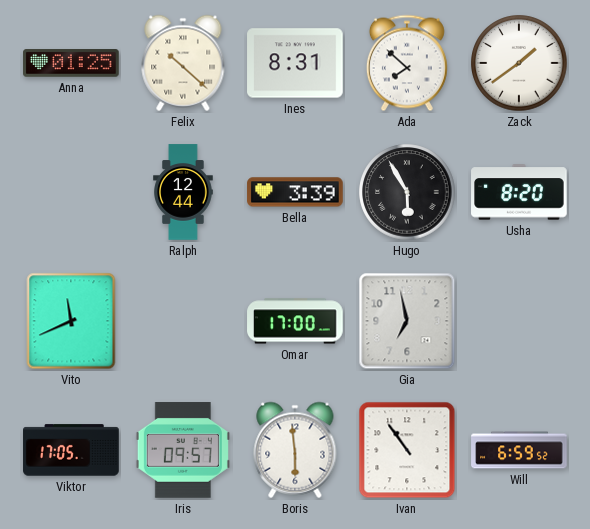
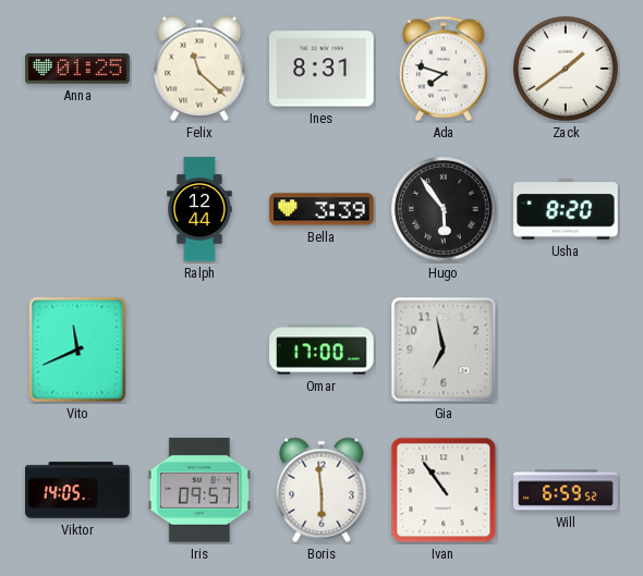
Felix: 10:22 -> 11:22 (199, 69)
Ada: 7:52 -> 7:48 (444, 69)
Hugo: 5:55 -> 5:54 (444, 209)
Viktor: 17:05 -> 14:05 (77, 490)
